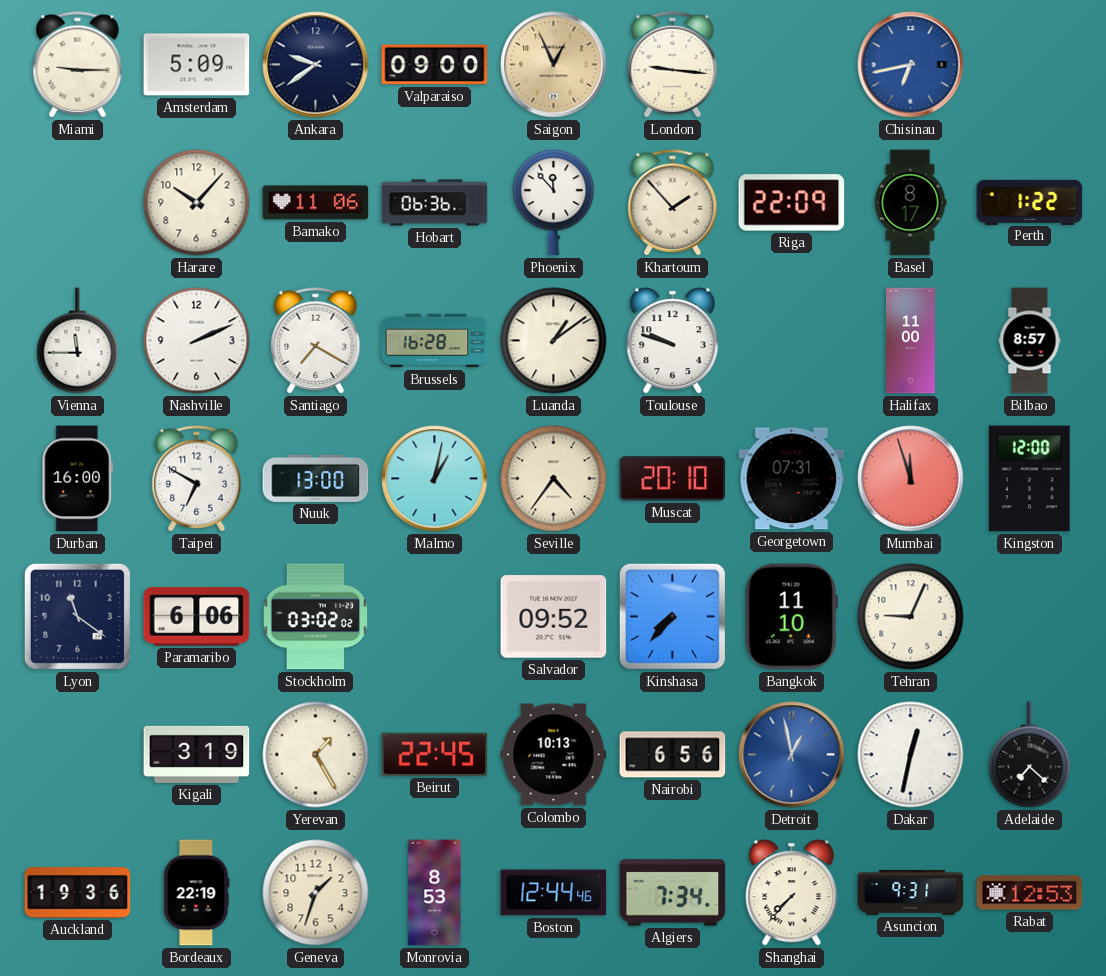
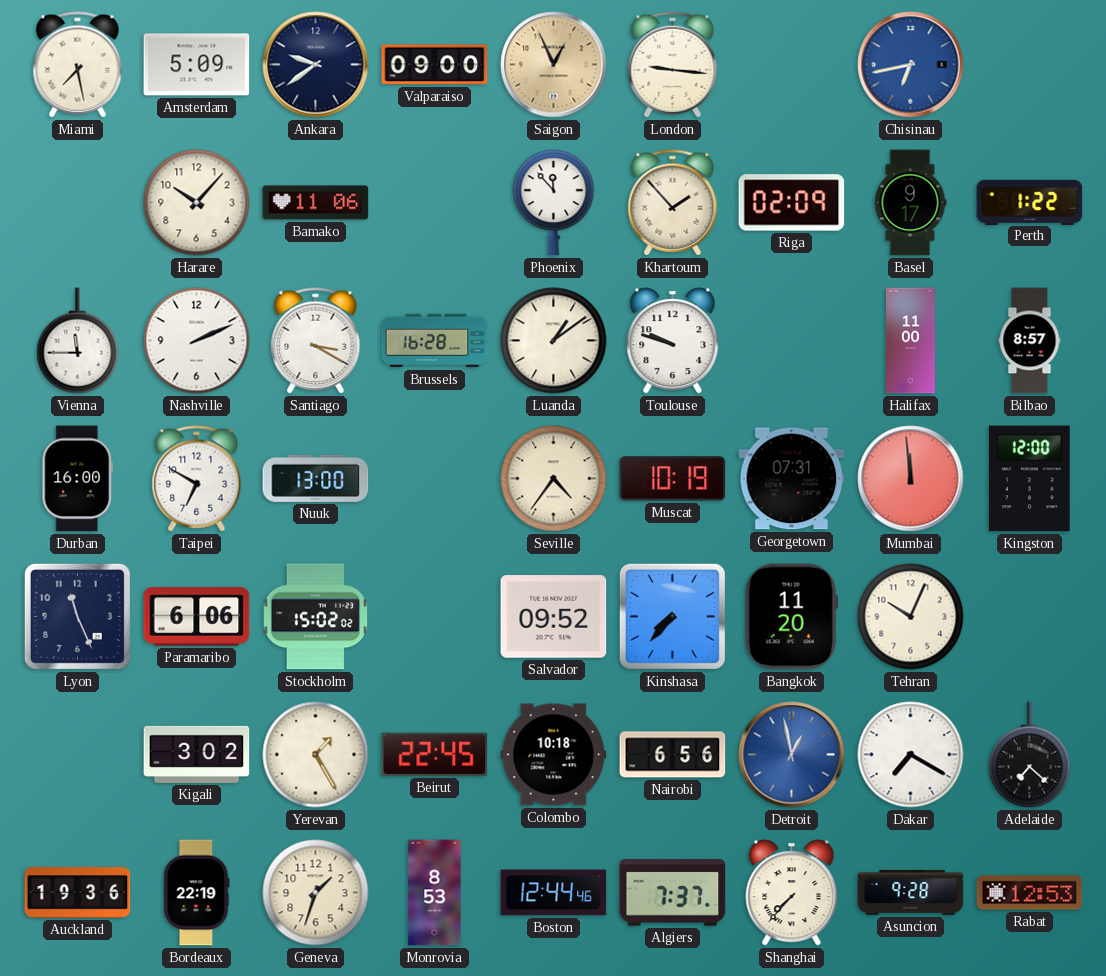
Miami: 9:15 -> 7:28 (78, 65)
Hobart: 06:36 -> none (435, 203)
Riga: 22:09 -> 02:09 (792, 203)
Basel: 8:17 -> 9:17 (910, 203)
Santiago: 7:20 -> 3:20 (316, 341)
Malmo: 1:02 -> none (435, 479)
Muscat: 20:10 -> 10:19 (673, 479)
Mumbai: 11:57 -> 11:59 (911, 479)
Lyon: 11:21 -> 11:26 (77, 616)
Stockholm: 03:02 -> 15:02 (316, 617)
Bangkok: 11:10 -> 11:20 (791, 617)
Tehran: 9:04 -> 10:04 (911, 617)
Kigali: 3:19 -> 3:02 (197, 754)
Colombo: 10:13 -> 10:18 (554, 755)
Dakar: 12:32 -> 7:20 (911, 755)
Algiers: 7:34 -> 7:37 (673, 893)
Asuncion: 9:31 -> 9:28 (911, 892)
